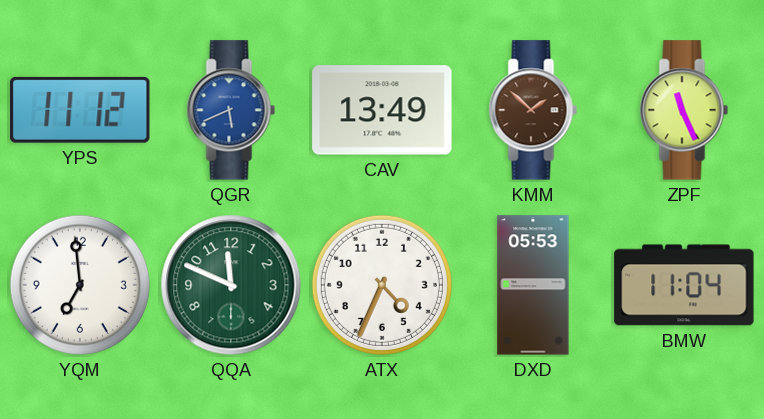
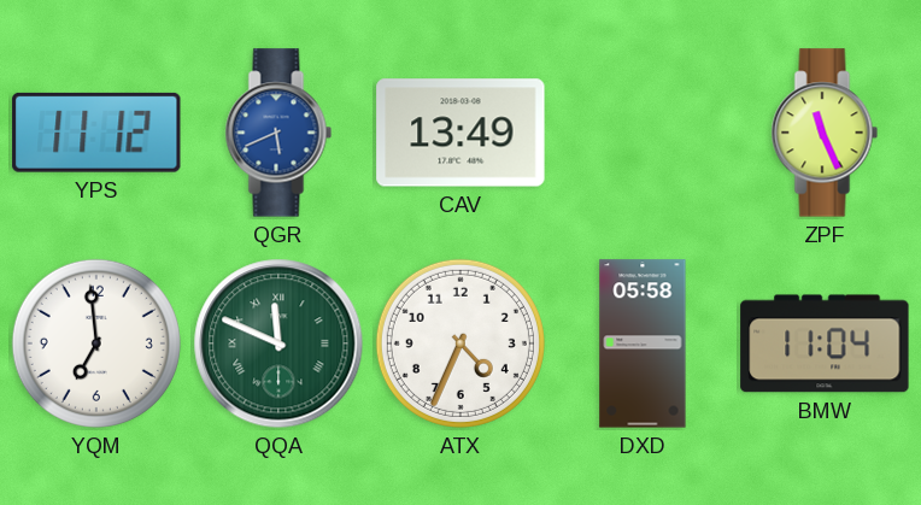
KMM: 1:52 -> none (533, 110)
QQA numerals: Arabic -> Roman (278, 343)
DXD: 05:53 -> 05:58 (643, 343)
